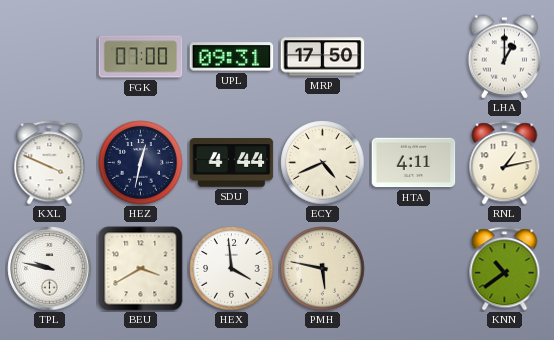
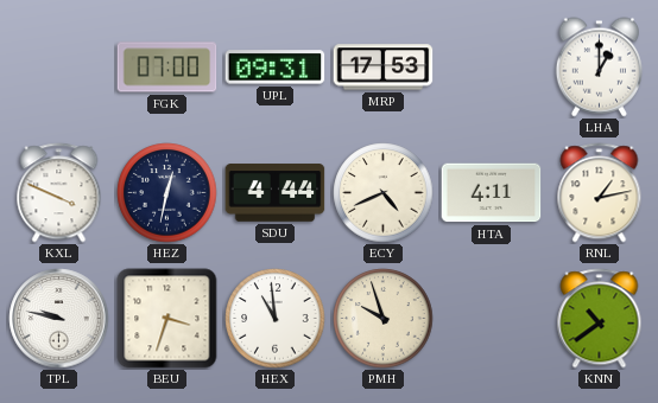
MRP: 17:50 -> 17:53 (384, 68)
BEU: 3:40 -> 3:33 (167, 319)
HEX: 3:59 -> 10:59 (276, 319)
PMH: 5:47 -> 9:57 (384, 319)
